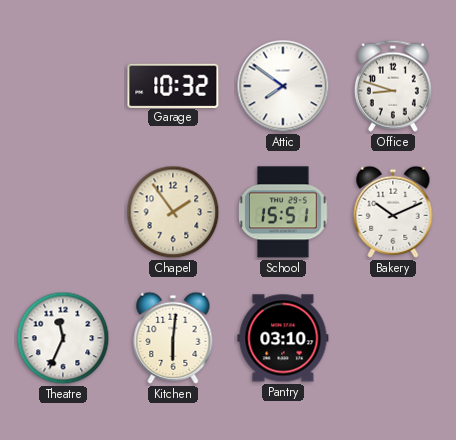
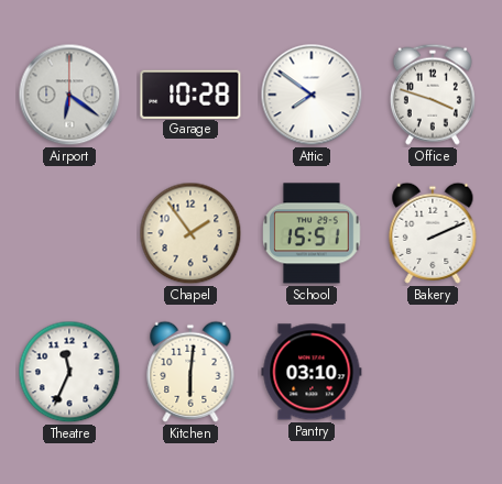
Airport: none -> 6:21 (69, 95)
Garage: 10:32 -> 10:28 (190, 94)
Office: 8:48 -> 3:48 (433, 95)
Bakery: 10:11 -> 2:11 (433, 233)
